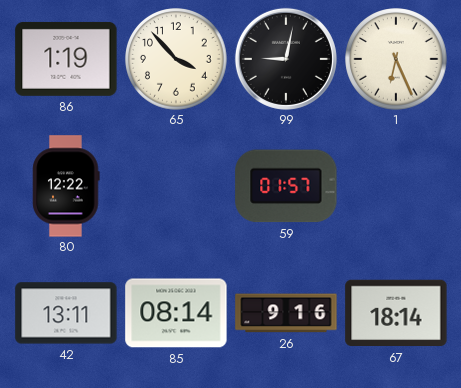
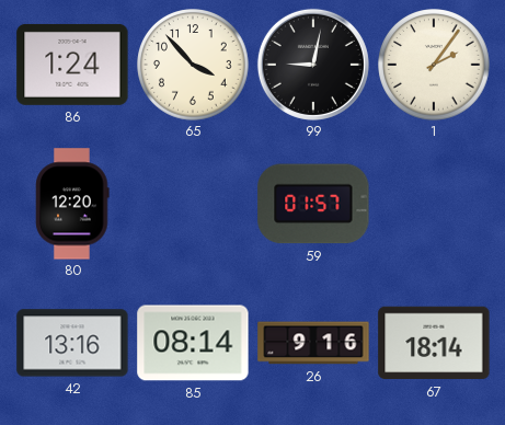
86: 1:19 -> 1:24 (72, 65)
1: 6:26 -> 2:06 (434, 65)
80: 12:22 -> 12:20 (72, 204)
42: 13:11 -> 13:16 (72, 343)
